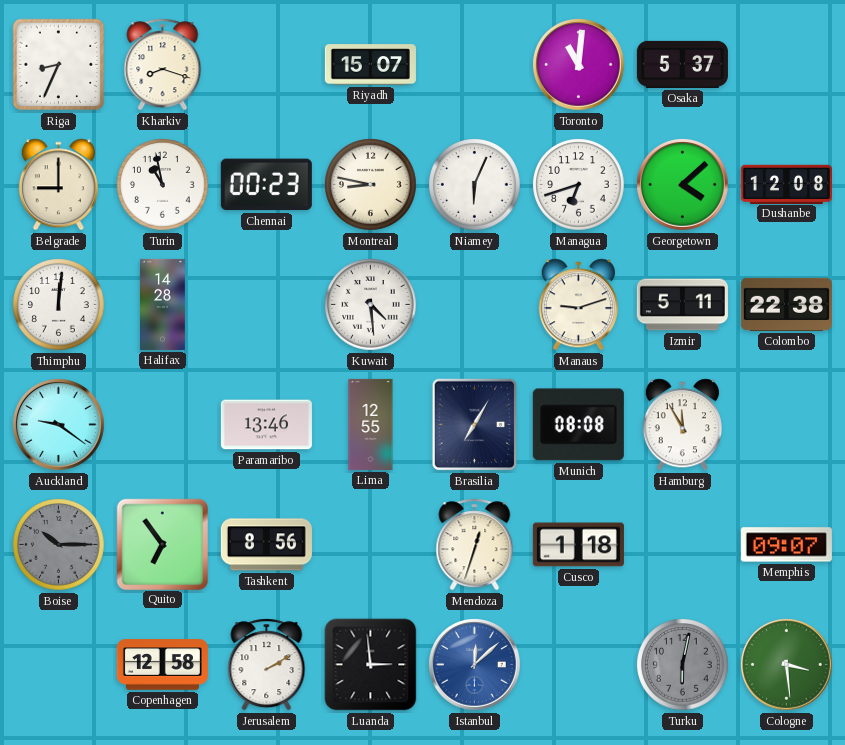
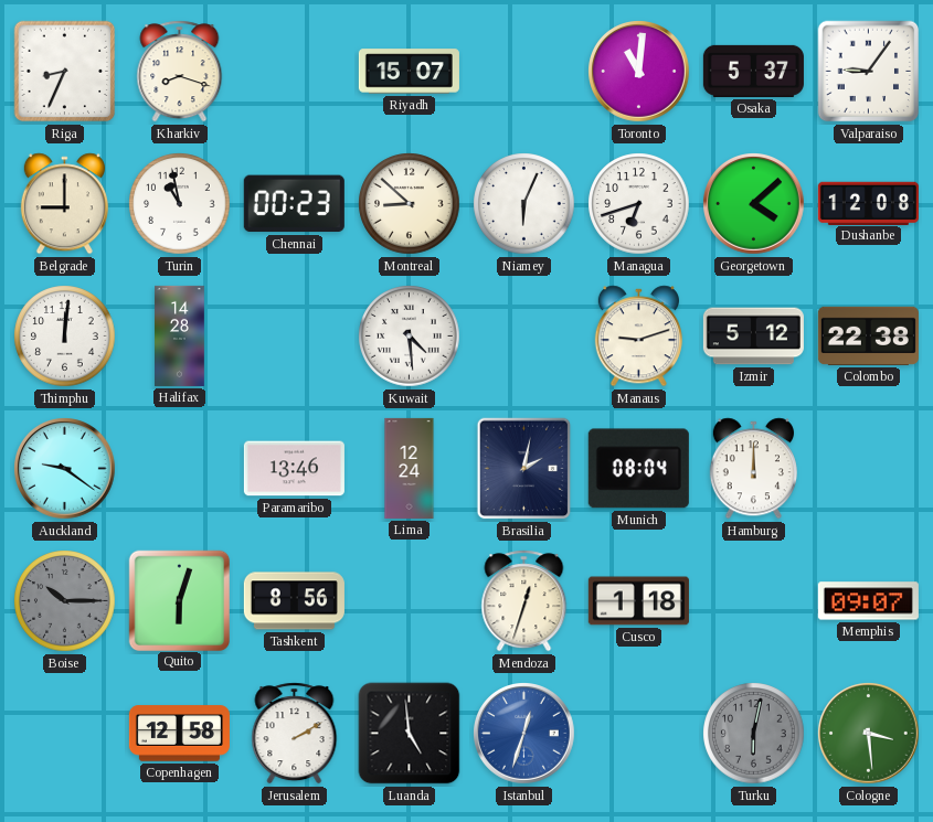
Valparaiso: none -> 9:06 (869, 72)
Montreal: 8:47 -> 8:52 (410, 204)
Izmir: 5:11 -> 5:12 (753, 337)
Lima: 12:55 -> 12:24 (410, 468)
Brasilia: 7:05 -> 2:02 (524, 469)
Munich: 08:08 -> 08:04 (638, 469)
Hamburg: 11:55 -> 12:00 (753, 469)
Quito: 6:54 -> 6:03 (179, 600)
Luanda: 2:59 -> 4:59 (410, 734)
Istanbul: 12:08 -> 12:33 (524, 734)
